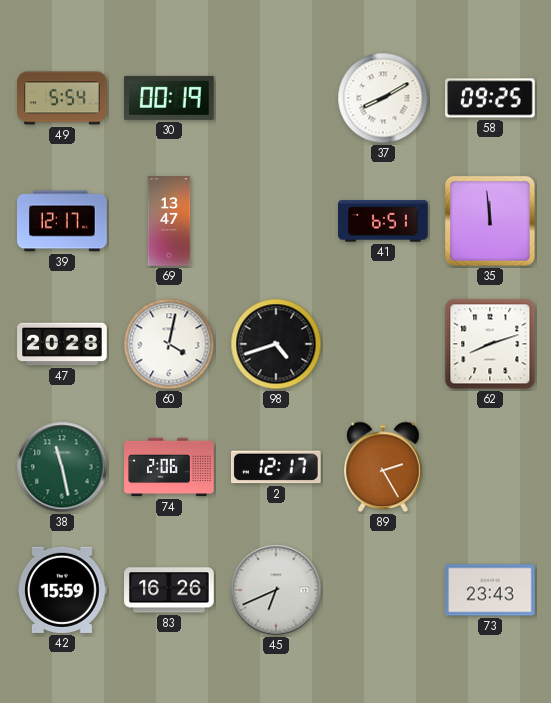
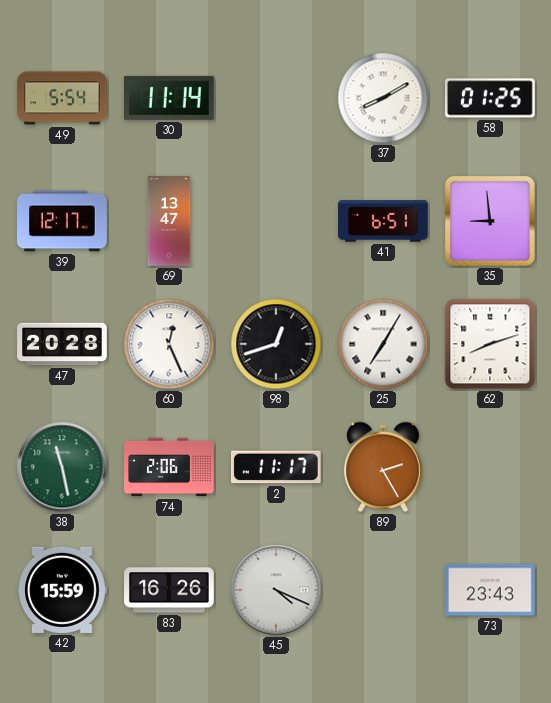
30: 00:19 -> 11:14 (170, 98)
58: 09:25 -> 01:25 (491, 98)
35: 11:59 -> 8:59 (490, 221)
60: 4:02 -> 12:26 (169, 344)
98: 4:42 -> 12:42 (276, 344)
25: none -> 7:05 (383, 344)
2: 12:17 -> 11:17 (277, 467)
45: 6:41 -> 4:19 (276, 590)
